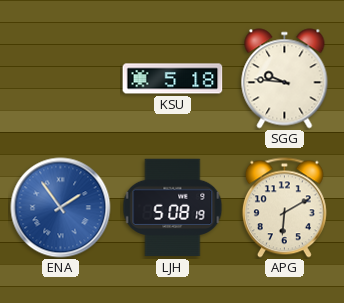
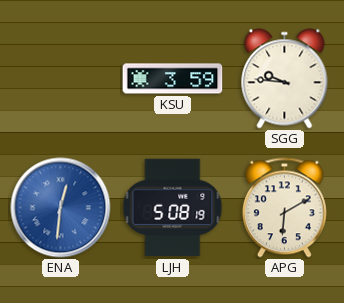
KSU: 5:18 -> 3:59 (173, 79)
ENA: 1:54 -> 12:31 (61, 208)
